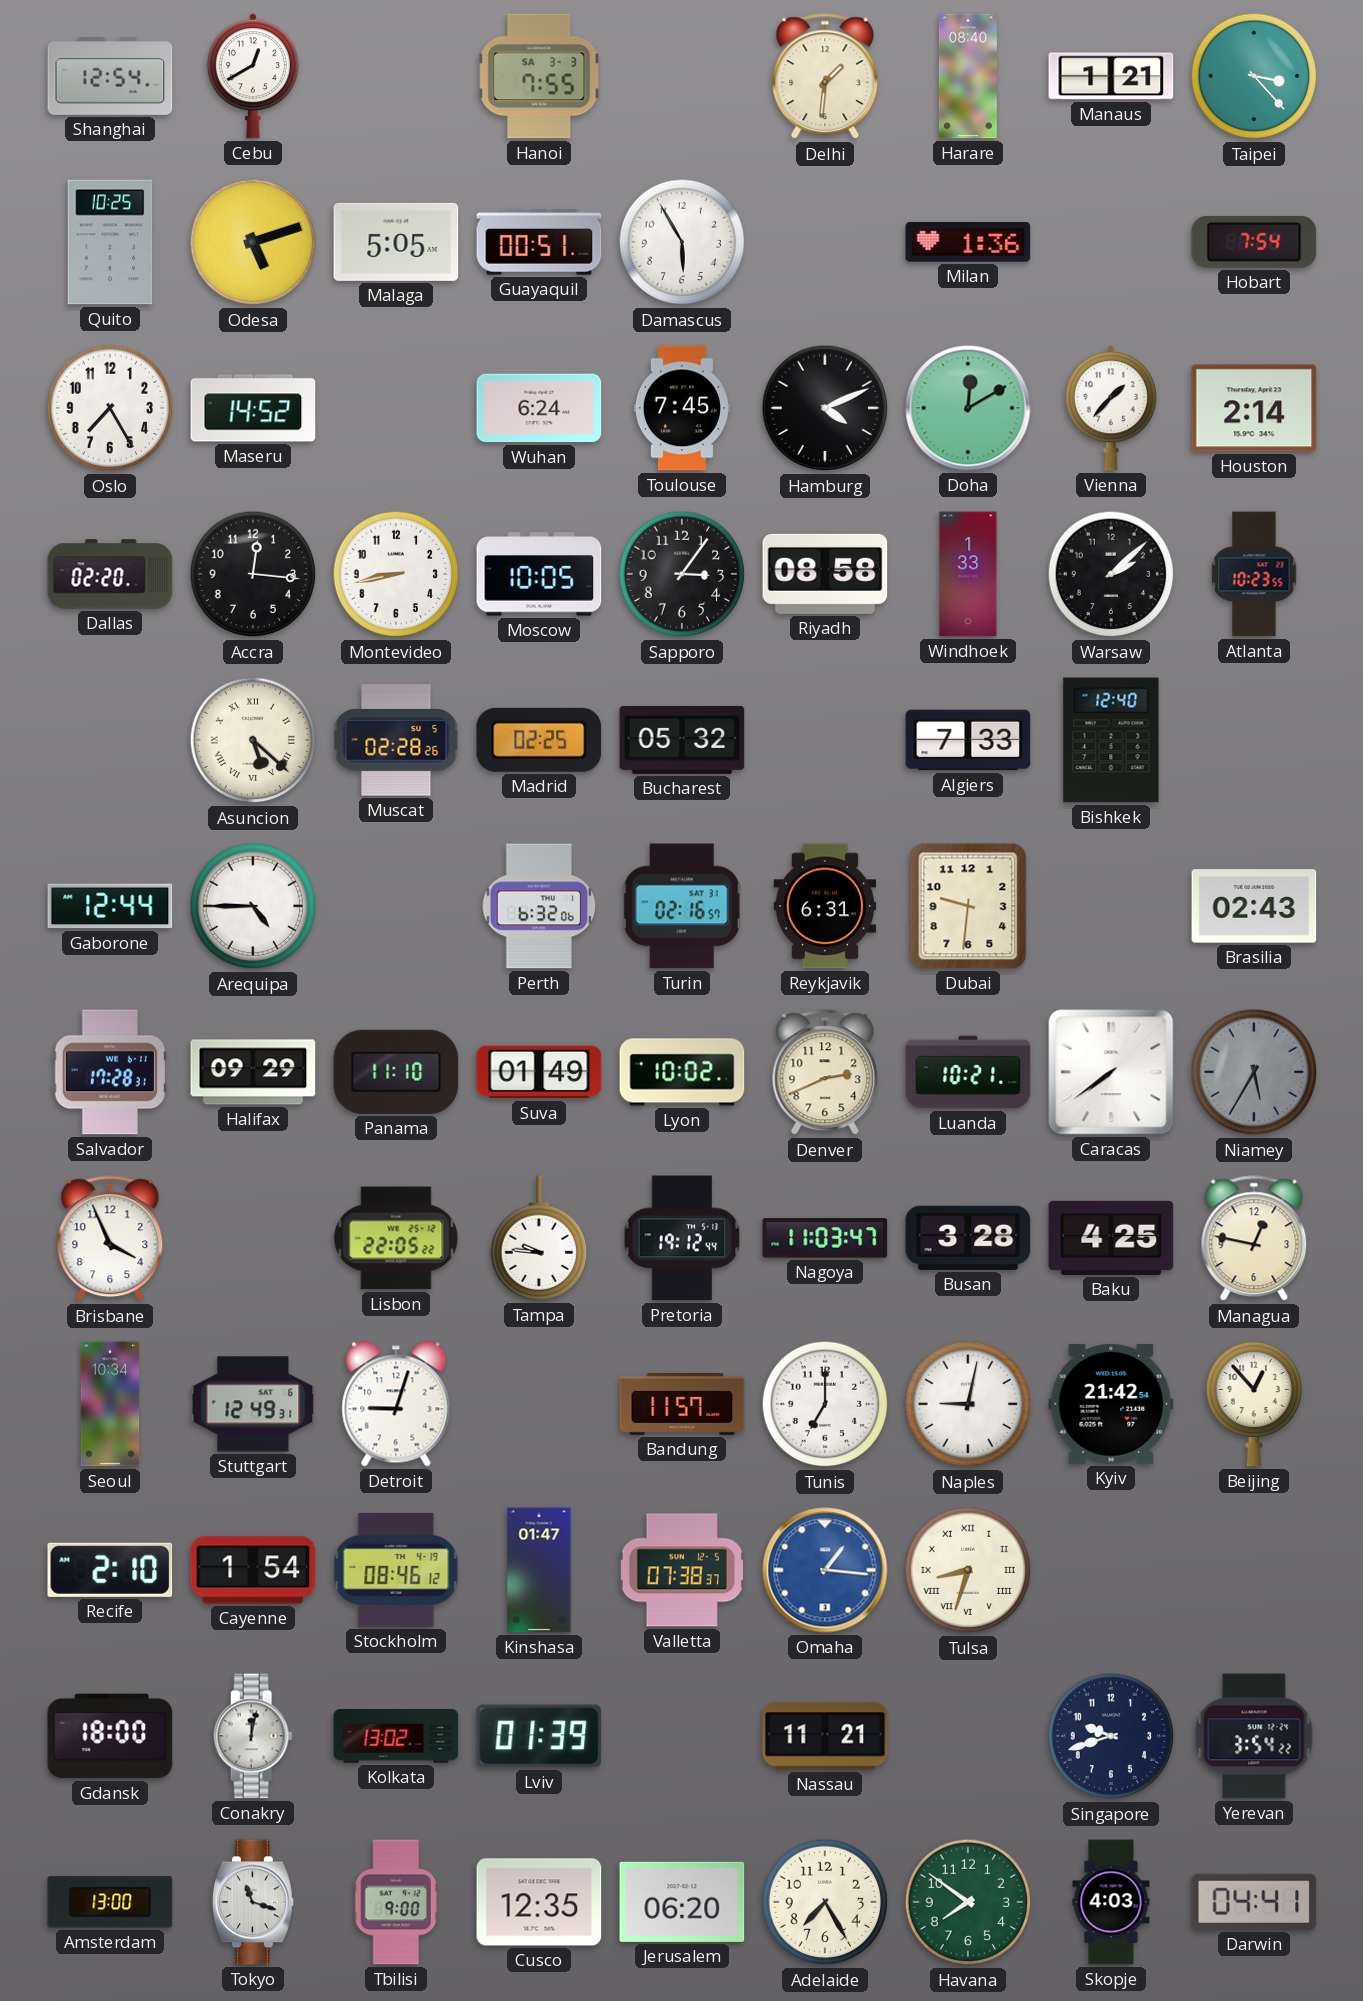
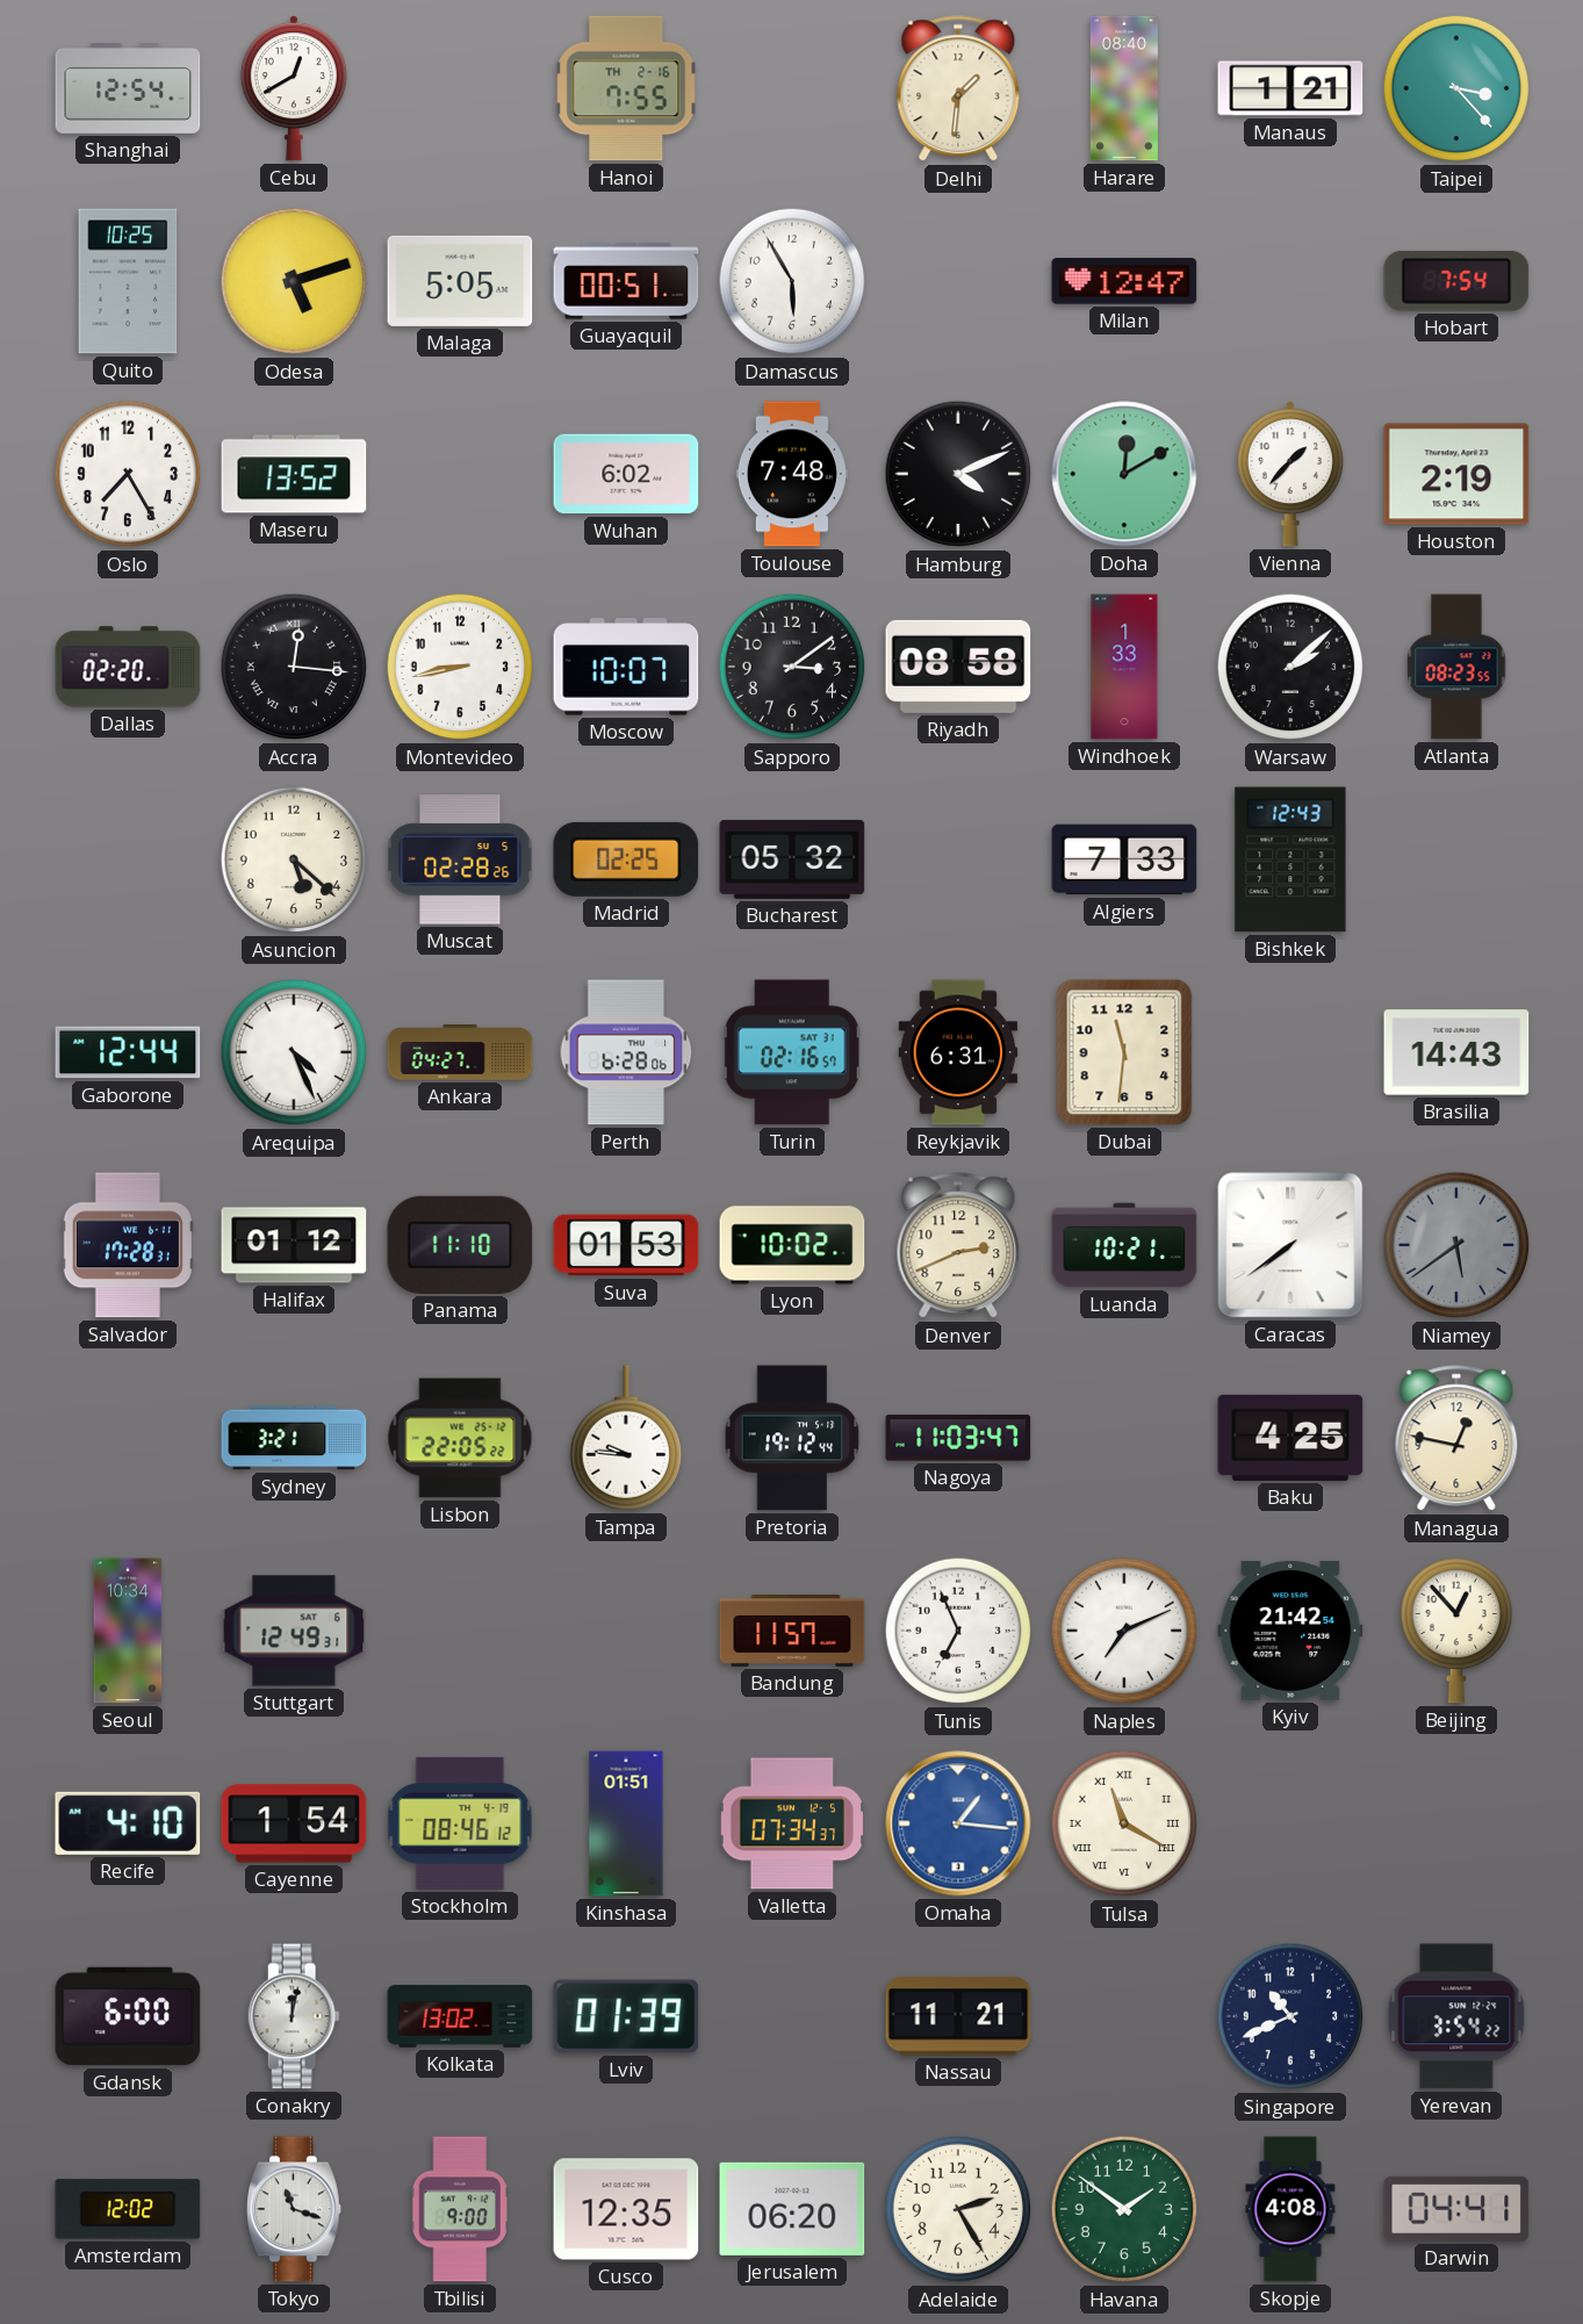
Hanoi date: SA 3-3 -> TH 2-16 (626, 88)
Milan: 1:36 -> 12:47 (1124, 281)
Maseru: 14:52 -> 13:52 (294, 474)
Wuhan: 6:24 -> 6:02 (626, 474)
Toulouse: 7:45 -> 7:48 (792, 474)
Houston: 2:14 -> 2:19 (1456, 474)
Accra numerals: Arabic -> Roman (294, 667)
Moscow: 10:05 -> 10:07 (626, 667)
Sapporo: 3:06 -> 3:09 (792, 667)
Atlanta: 10:23 -> 08:23 (1456, 667)
Asuncion numerals: Roman -> Arabic (294, 859)
Bishkek: 12:40 -> 12:43 (1290, 859)
Arequipa: 4:45 -> 4:26 (294, 1052)
Ankara: none -> 04:27 (460, 1052)
Perth: 6:32 -> 6:28 (626, 1052)
Dubai: 9:31 -> 11:31 (1124, 1052)
Brasilia: 02:43 -> 14:43 (1456, 1052)
Halifax: 09:29 -> 01:12 (294, 1245)
Suva: 01:49 -> 01:53 (626, 1245)
Niamey: 5:35 -> 5:39 (1456, 1245)
Brisbane: 3:56 -> none (110, 1239)
Sydney: none -> 3:21 (294, 1438)
Busan: 3:28 -> none (968, 1238)
Detroit: 9:03 -> none (396, 1404)
Tunis: 7:00 -> 6:56 (958, 1631)
Naples: 9:02 -> 7:11 (1124, 1631)
Recife: 2:10 -> 4:10 (128, 1823)
Kinshasa: 01:47 -> 01:51 (626, 1823)
Valletta: 07:38 -> 07:34 (791, 1823)
Tulsa: 8:33 -> 11:20 (1124, 1823)
Gdansk: 18:00 -> 6:00 (128, 2016)
Singapore: 9:42 -> 10:41 (1290, 2016)
Amsterdam: 13:00 -> 12:02 (128, 2209)
Adelaide: 7:25 -> 2:25 (958, 2209)
Havana: 7:51 -> 1:51 (1124, 2209)
Skopje: 4:03 -> 4:08 (1290, 2209)
